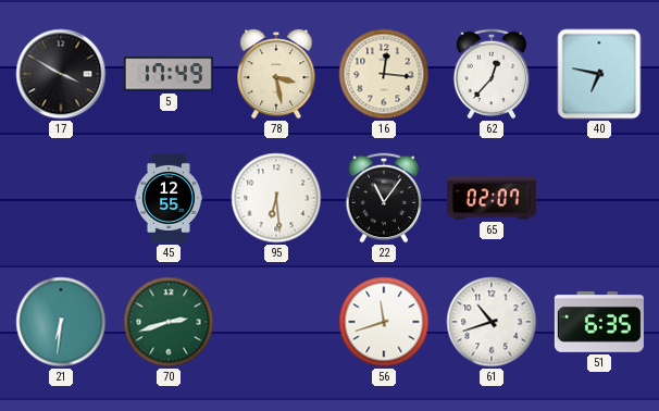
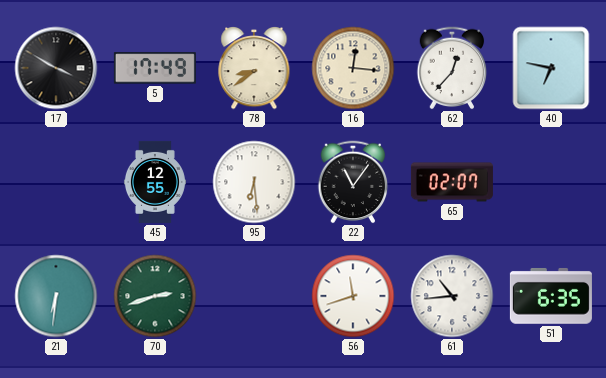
78: 3:28 -> 8:39 (254, 69)
61: 10:42 -> 10:44 (452, 296)
